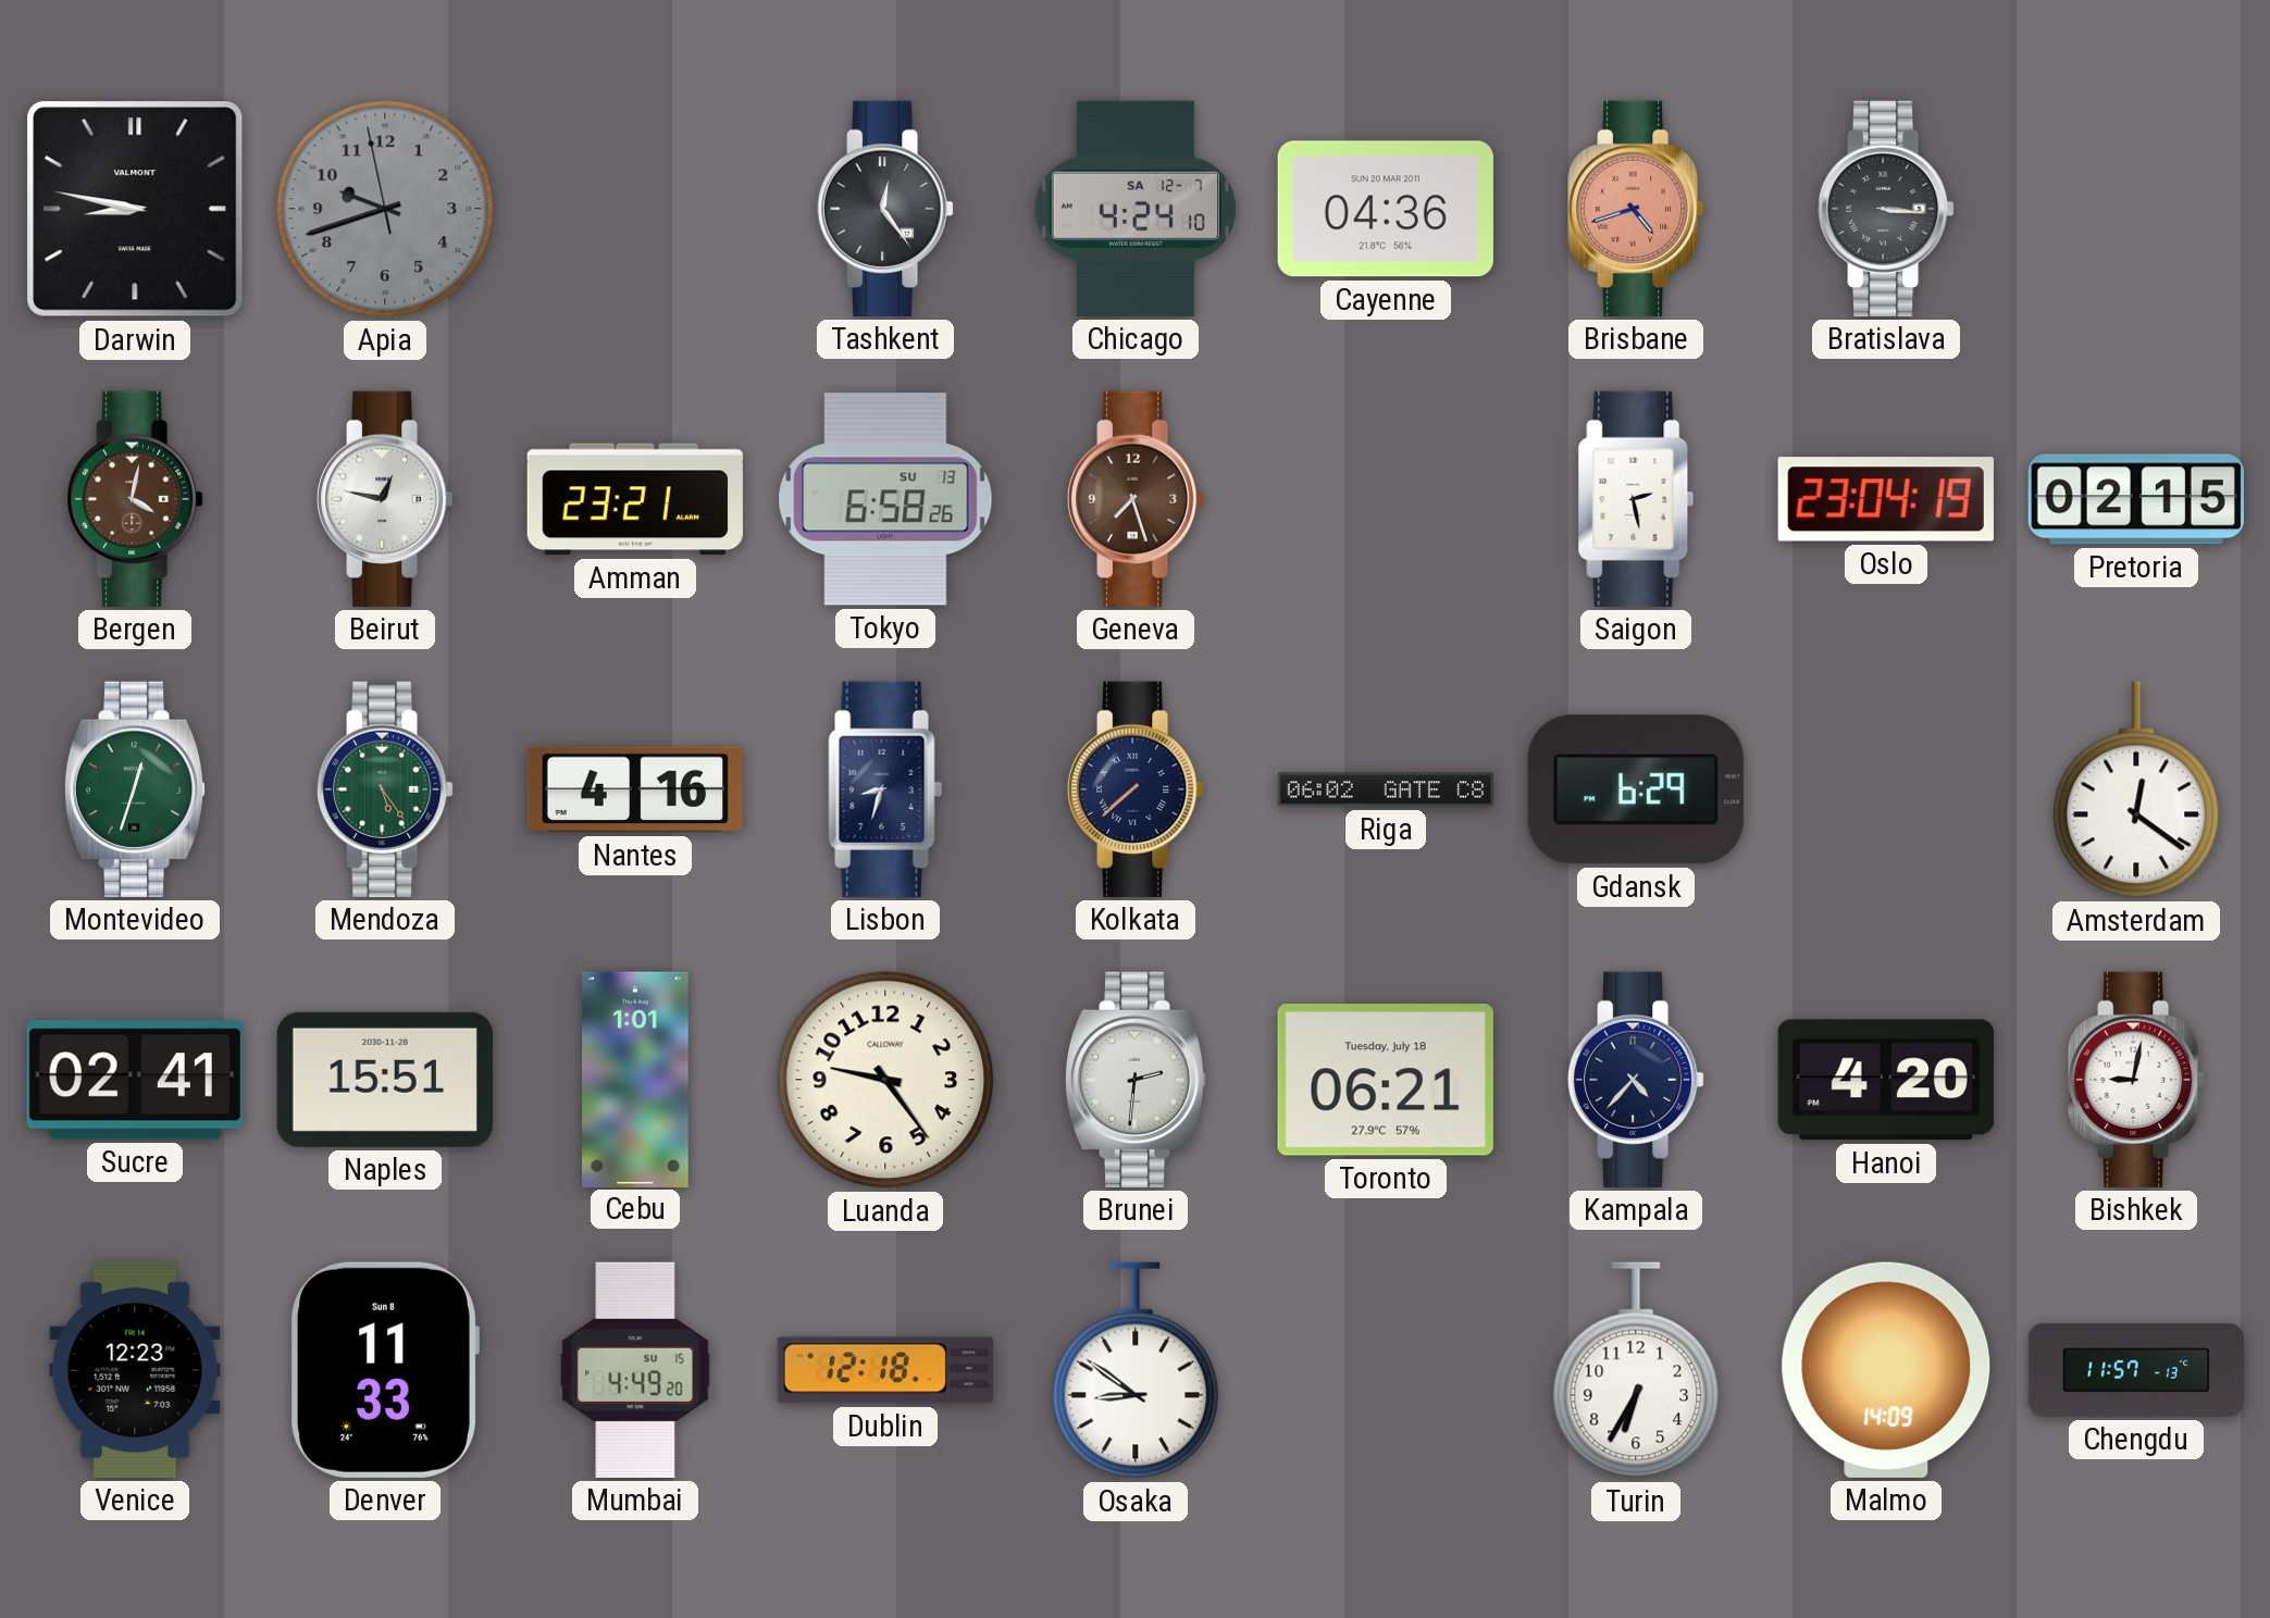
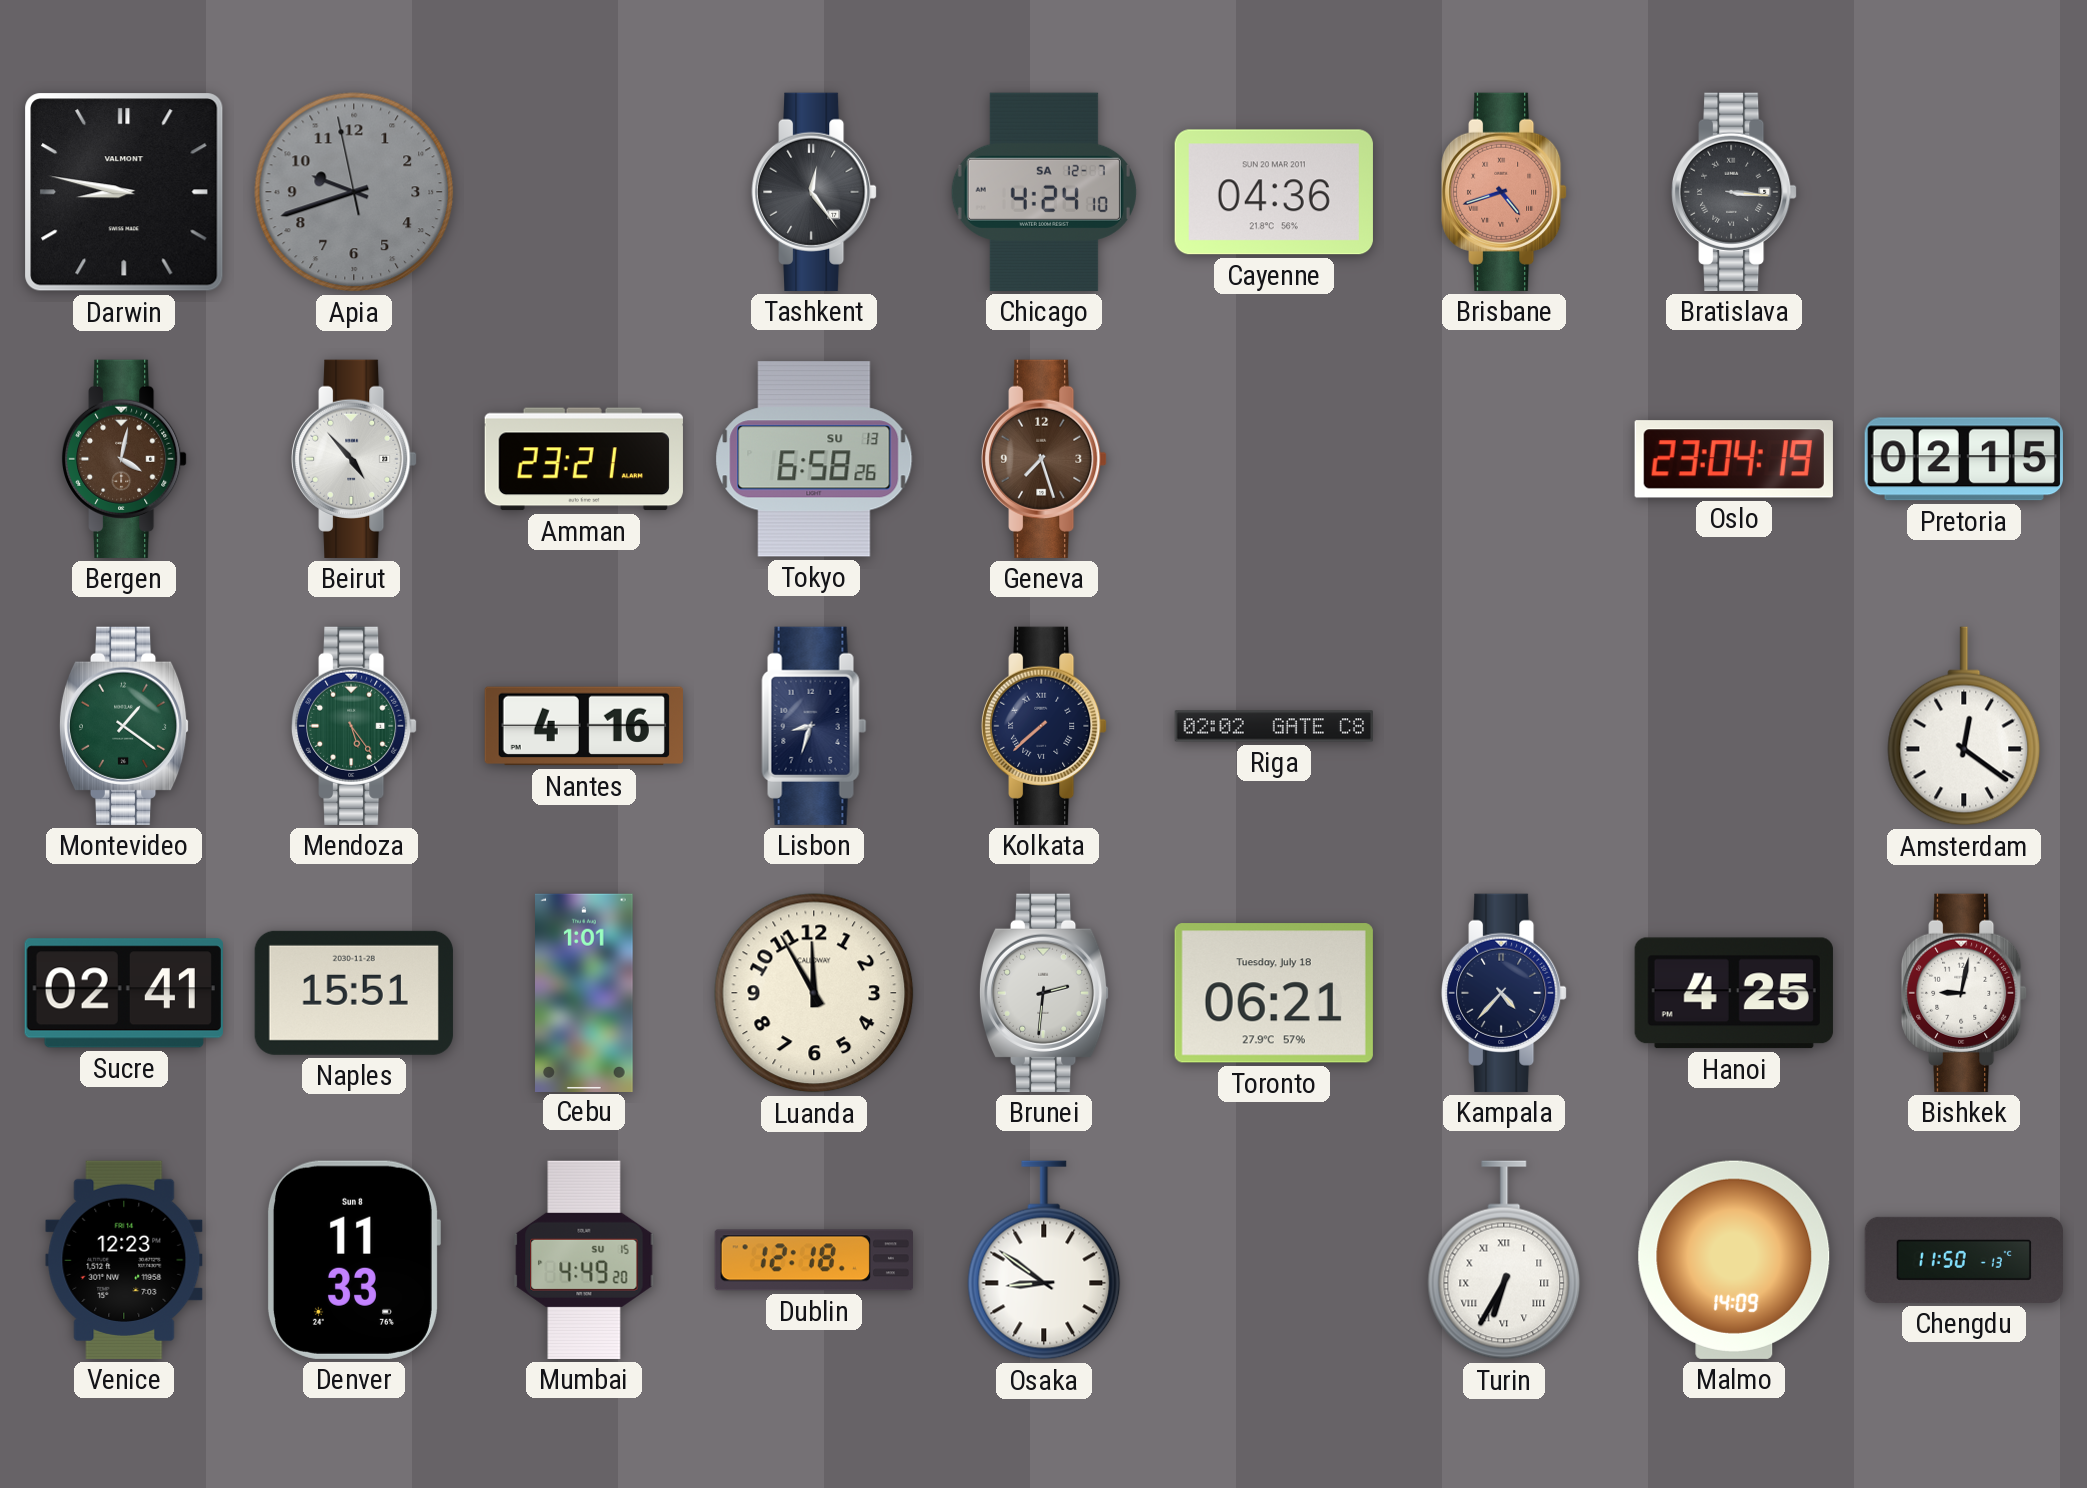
Beirut: 12:47 -> 4:53 (355, 459)
Saigon: 2:28 -> none (1636, 499)
Montevideo: 12:33 -> 1:21 (124, 726)
Riga: 06:02 -> 02:02 (1273, 726)
Gdansk: 6:29 -> none (1636, 789)
Luanda: 9:24 -> 11:55 (814, 993)
Hanoi: 4:20 -> 4:25 (1734, 993)
Turin numerals: Arabic -> Roman (1504, 1260)
Chengdu: 11:57 -> 11:50 (1963, 1260)
